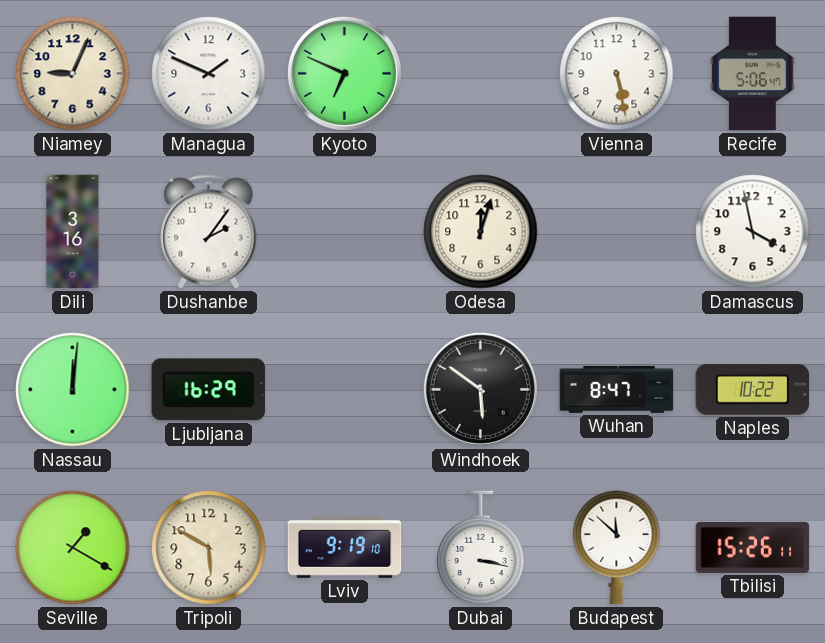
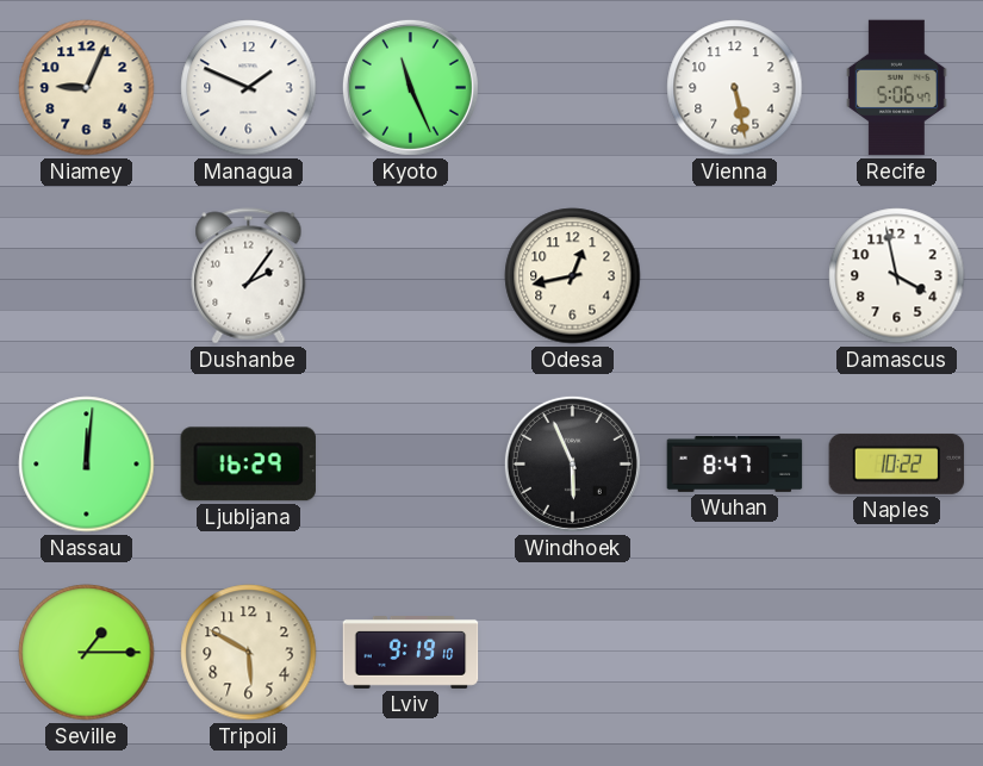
Kyoto: 6:49 -> 11:26 (410, 87)
Dili: 3:16 -> none (73, 232)
Odesa: 12:03 -> 12:43 (573, 276)
Windhoek: 5:51 -> 5:56 (572, 463)
Seville: 1:20 -> 1:15 (87, 653)
Dubai: 3:17 -> none (481, 548)
Budapest: 11:52 -> none (617, 548)
Tbilisi: 15:26 -> none (753, 547)
